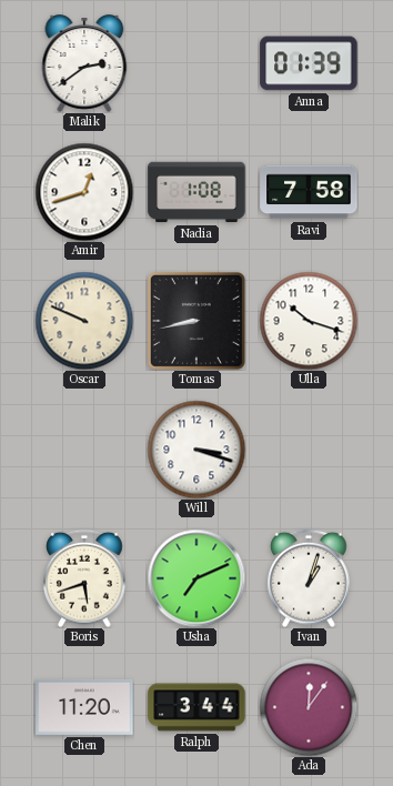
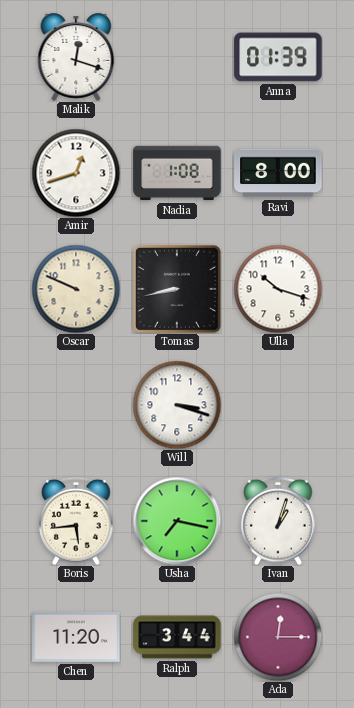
Malik: 2:39 -> 12:18 (76, 57)
Ravi: 7:58 -> 8:00 (278, 173)
Boris: 5:42 -> 5:44 (76, 521)
Usha: 7:11 -> 7:17 (177, 521)
Ada: 12:06 -> 12:15 (278, 637)
